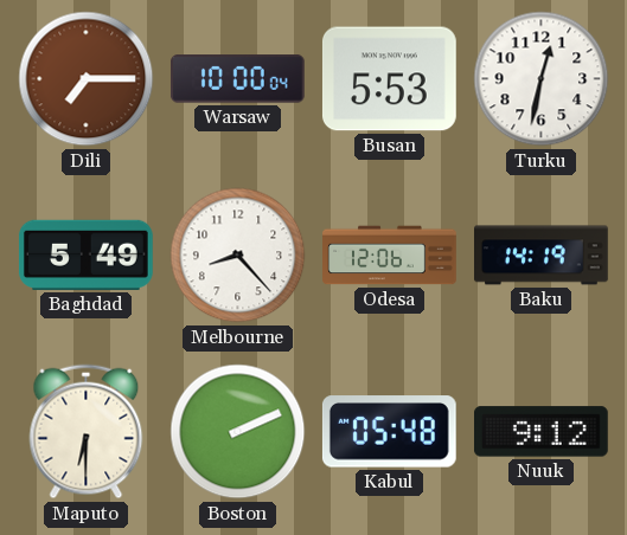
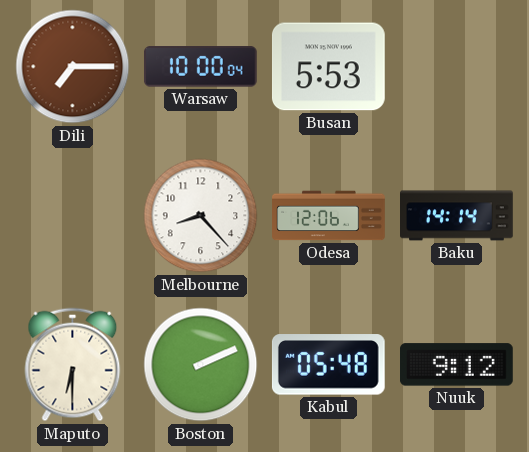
Turku: 12:32 -> none (542, 79)
Baghdad: 5:49 -> none (85, 254)
Baku: 14:19 -> 14:14 (457, 216)
